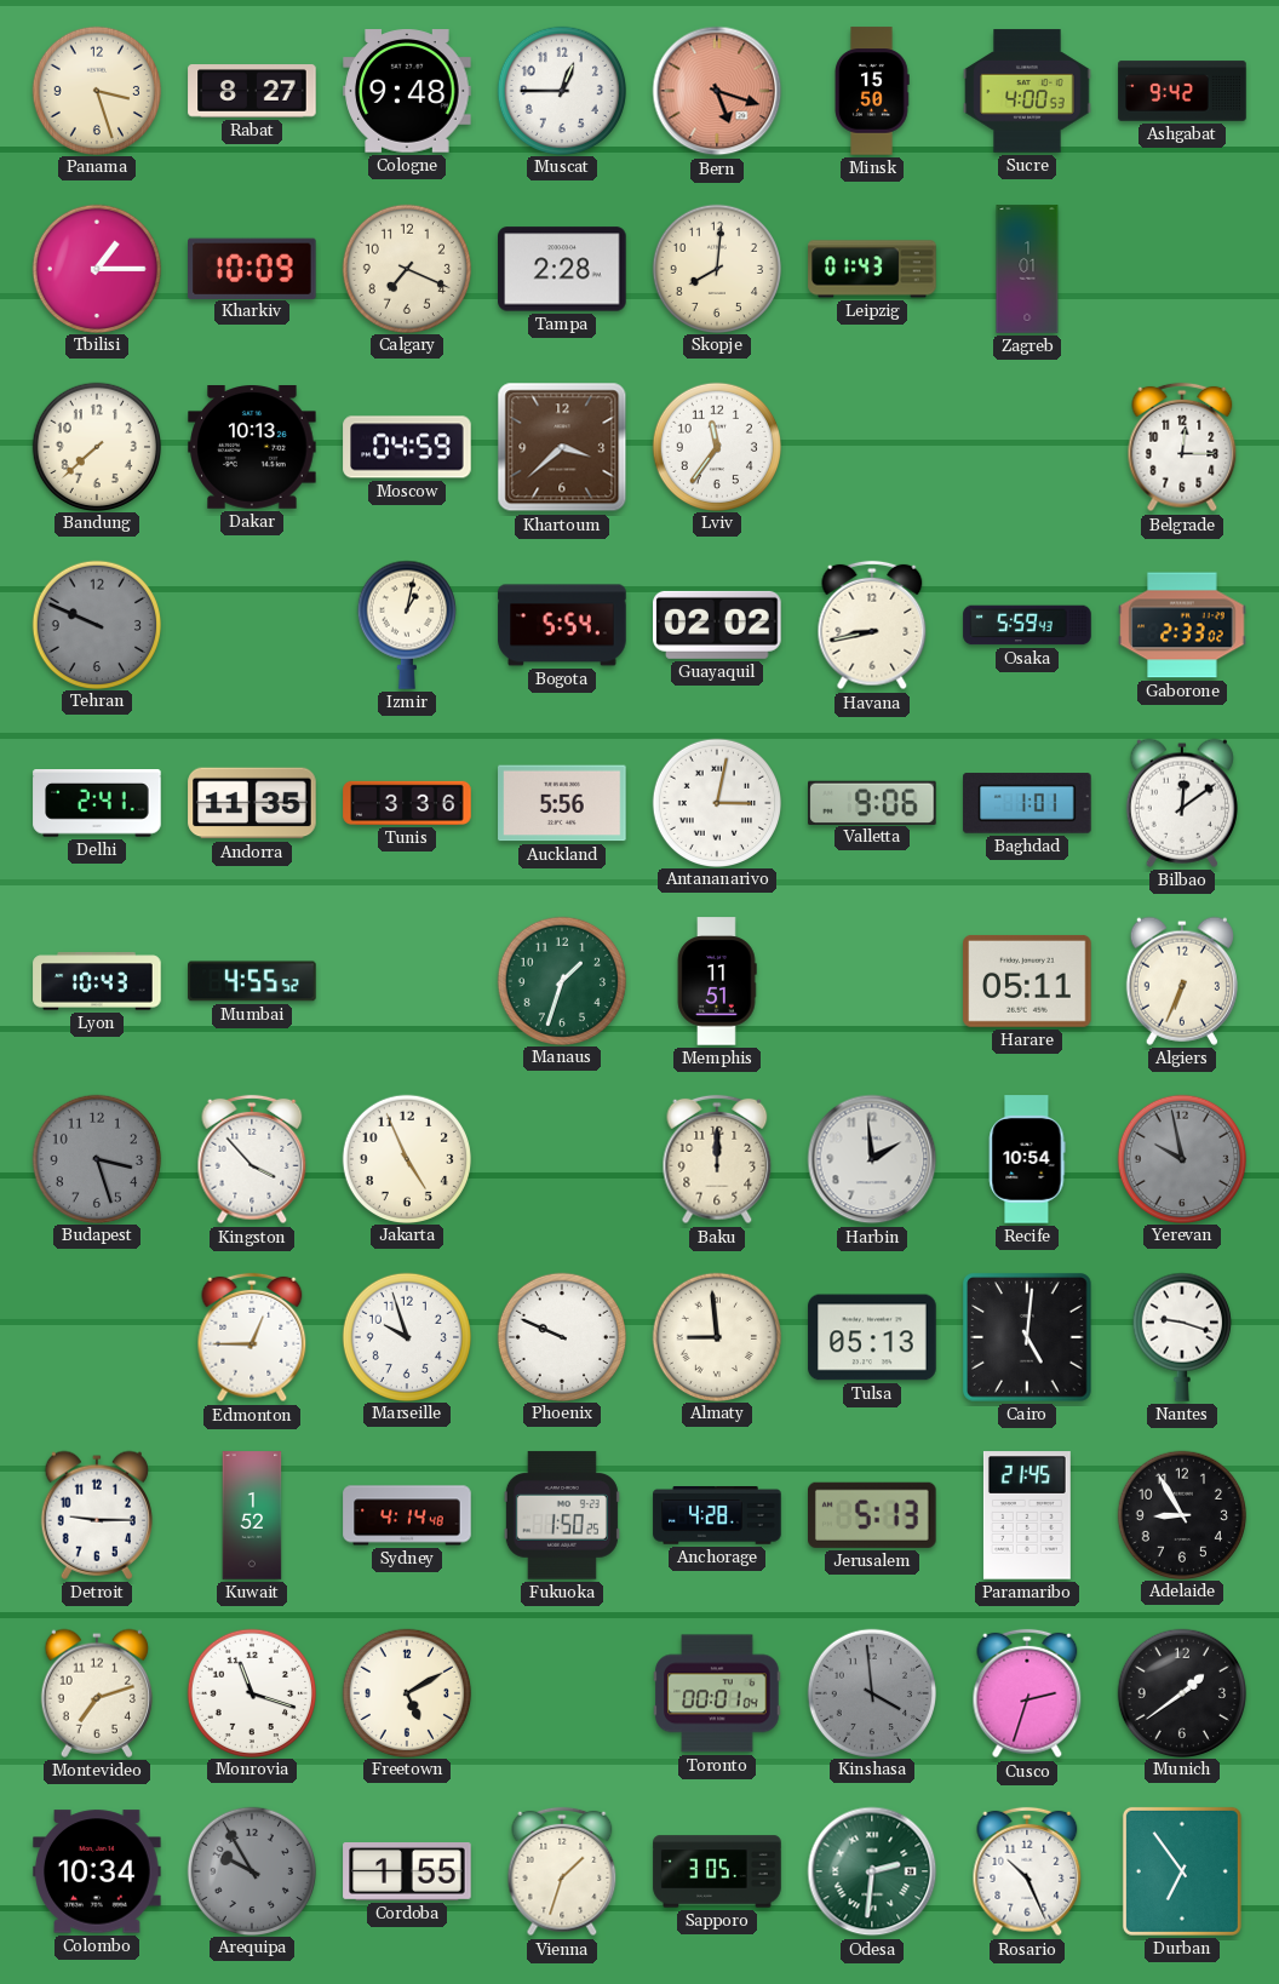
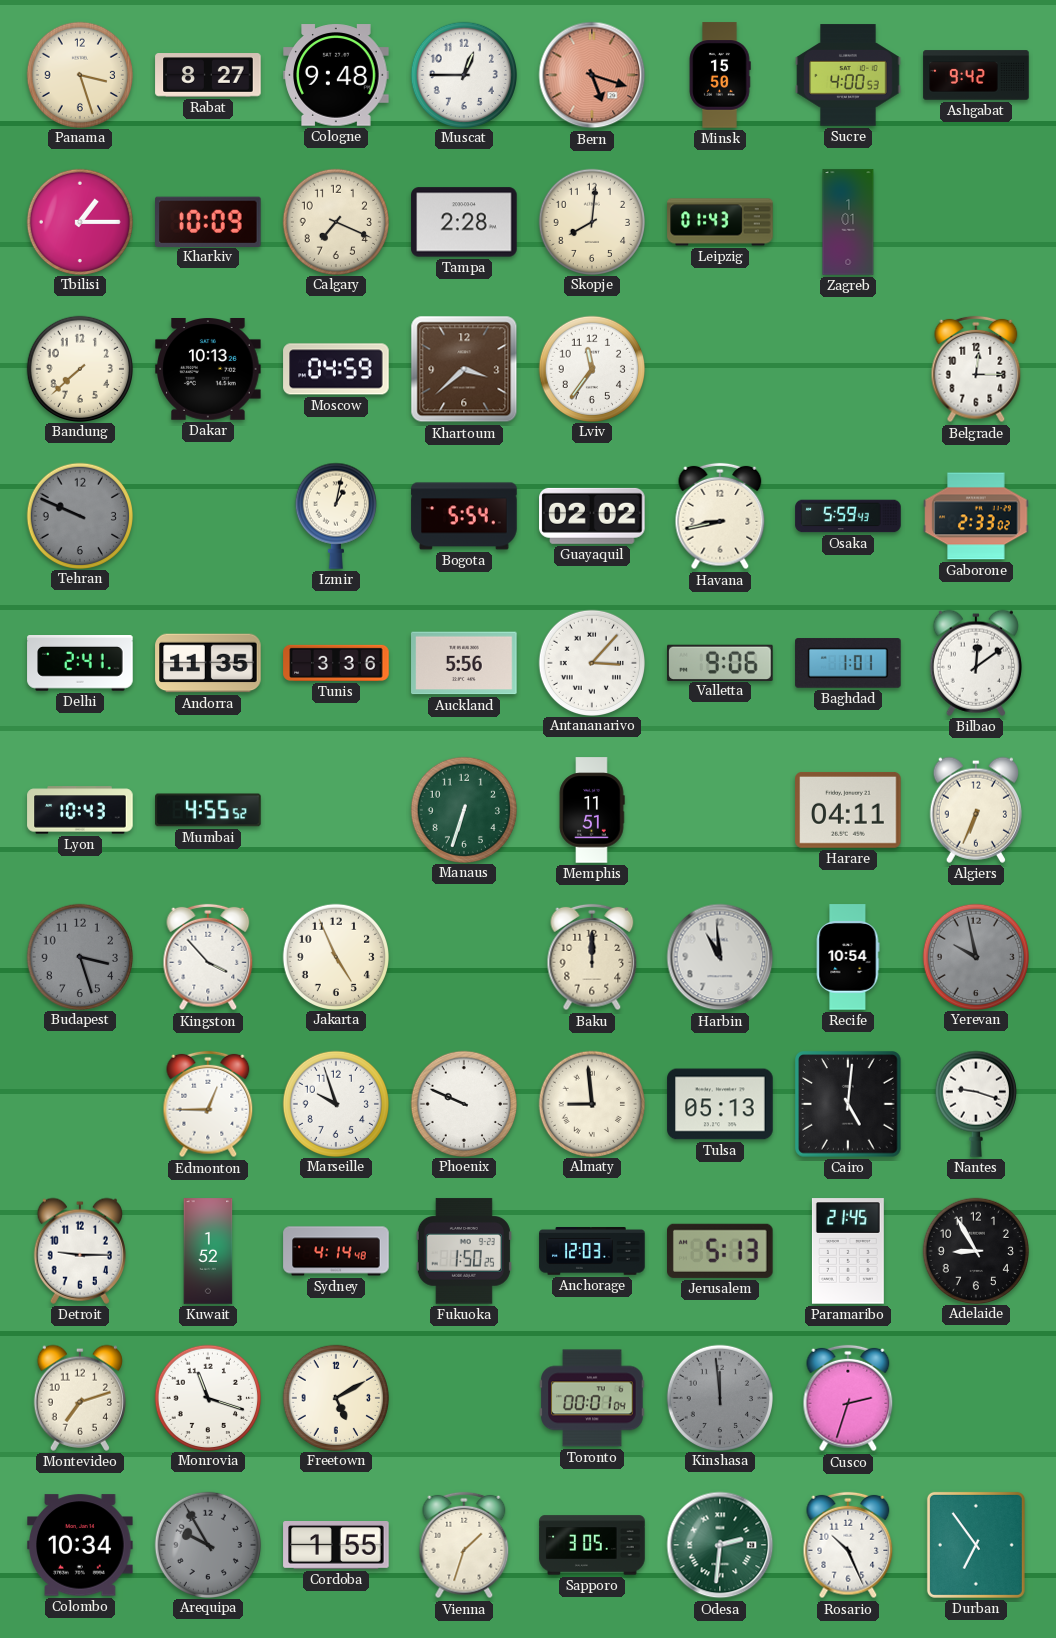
Antananarivo: 3:02 -> 3:07 (591, 662)
Manaus: 1:33 -> 6:33 (463, 809)
Harare: 05:11 -> 04:11 (848, 810)
Harbin: 1:59 -> 10:59 (720, 957)
Anchorage: 4:28 -> 12:03 (592, 1252)
Kinshasa: 3:59 -> 11:59 (719, 1397)
Munich: 1:39 -> none (1181, 1692)
